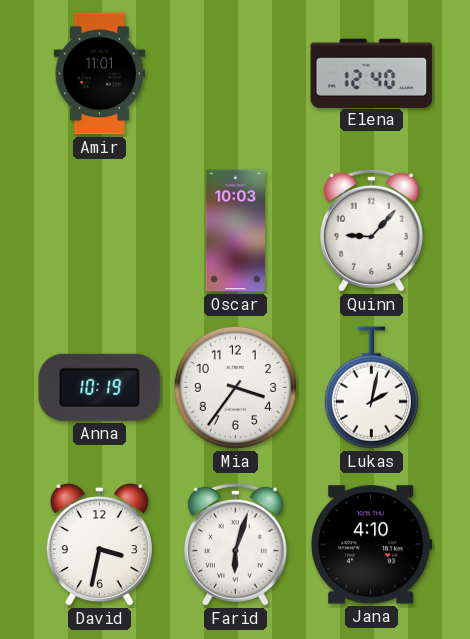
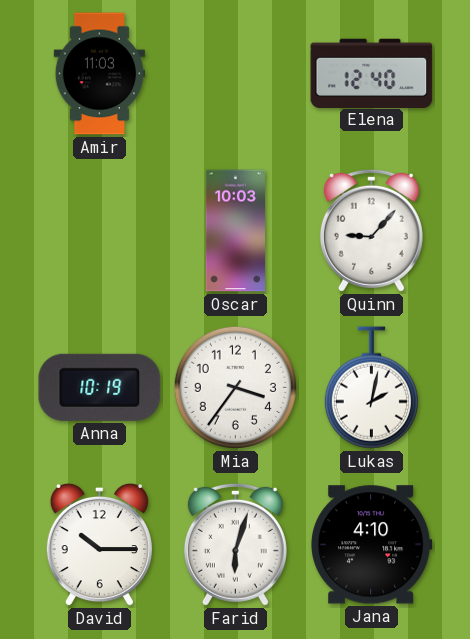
Amir: 11:01 -> 11:03 (100, 74)
David: 3:32 -> 10:15 (99, 545)
